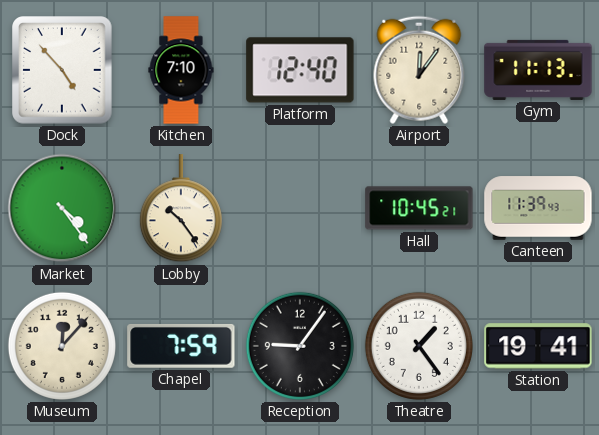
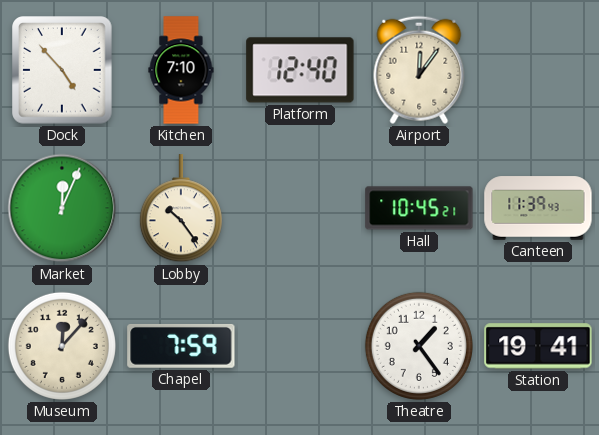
Gym: 11:13 -> none (538, 70)
Market: 4:24 -> 12:04 (62, 208)
Reception: 9:06 -> none (300, 346)
